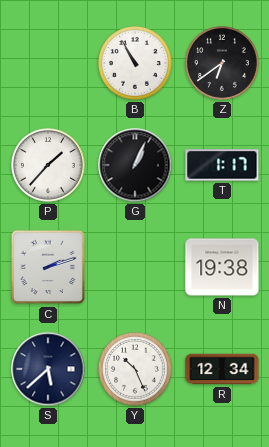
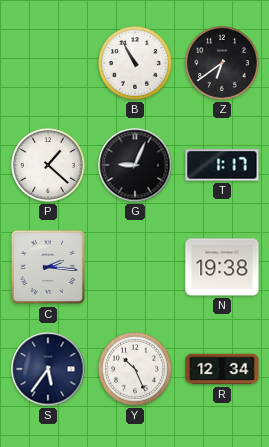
P: 1:37 -> 1:22 (49, 166)
G: 1:04 -> 9:04 (135, 165)
C: 2:12 -> 2:16 (48, 267)
S: 5:38 -> 5:36 (48, 369)
